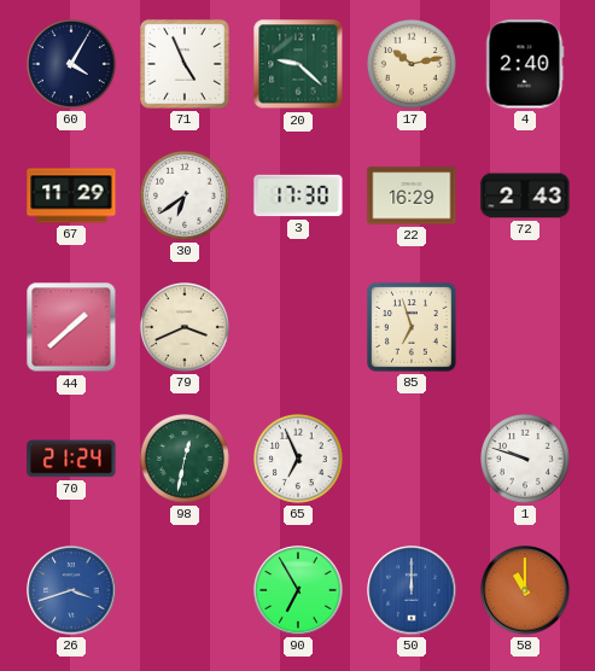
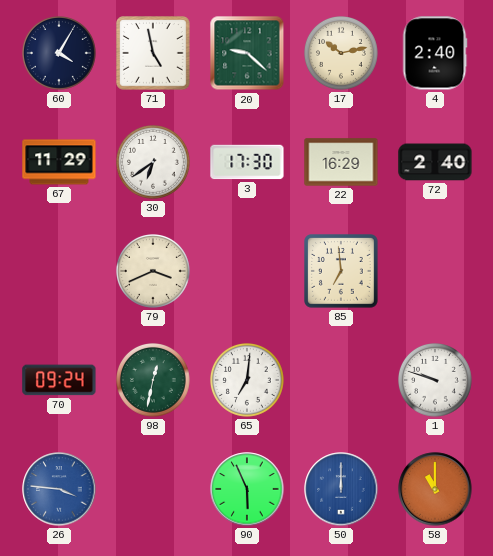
71: 4:56 -> 4:58 (154, 54)
72: 2:43 -> 2:40 (435, 162)
44: 1:38 -> none (71, 327)
85: 6:57 -> 6:59 (342, 272)
70: 21:24 -> 09:24 (59, 380)
65: 6:56 -> 7:01 (248, 381)
26: 3:42 -> 3:46 (59, 489)
90: 6:55 -> 5:56 (247, 489)
